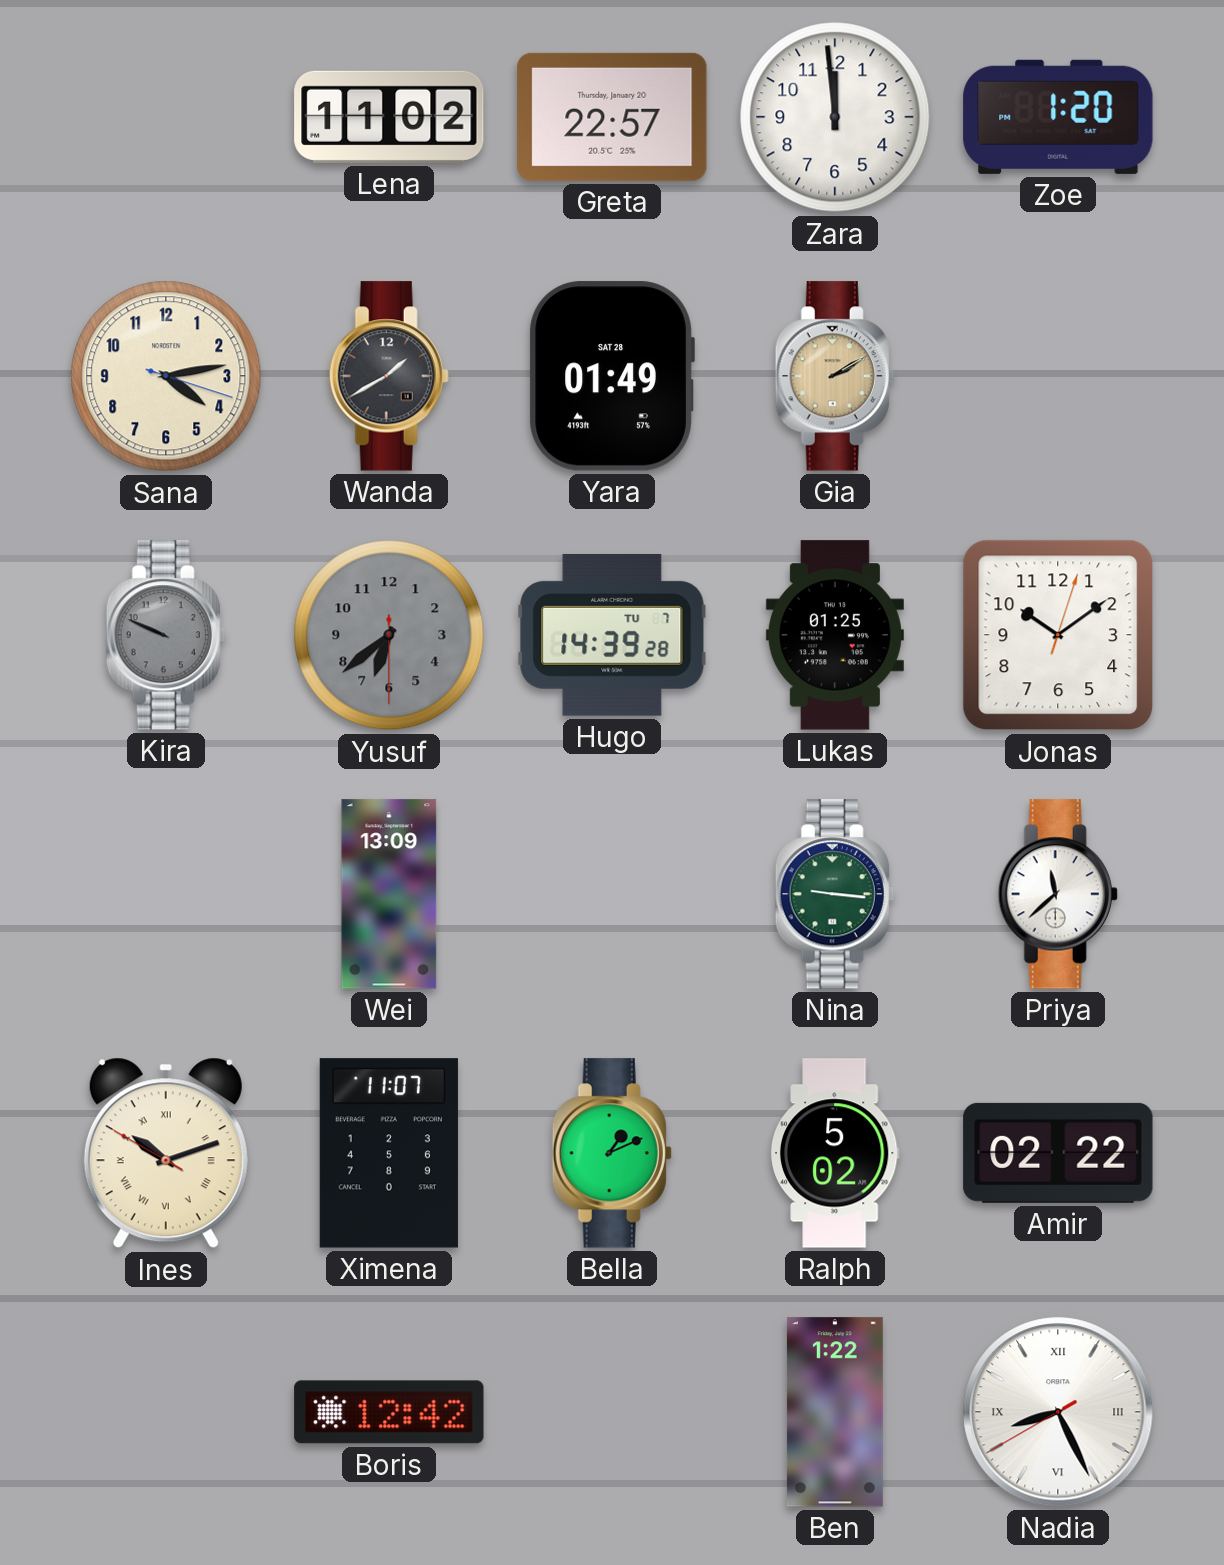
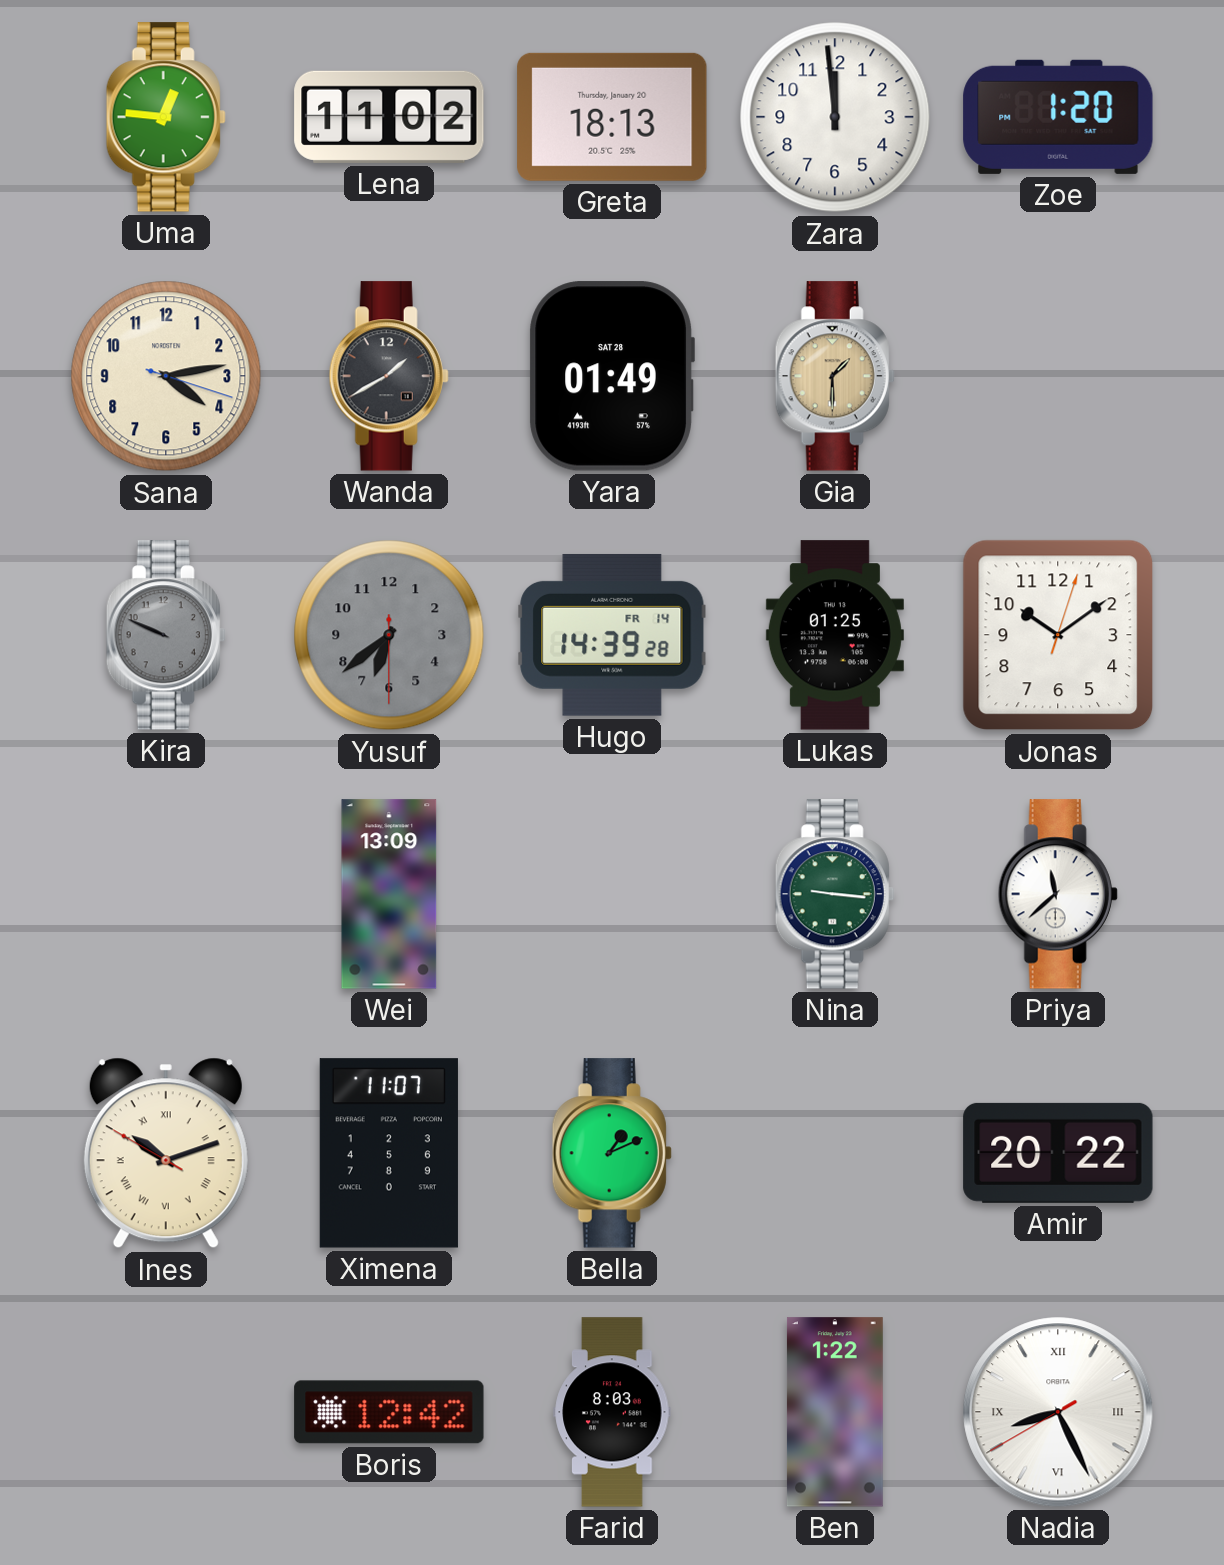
Uma: none -> 12:46 (166, 117)
Greta: 22:57 -> 18:13 (612, 117)
Gia: 2:10 -> 1:30 (835, 376)
Hugo date: TU 7 -> FR 14 (612, 635)
Ralph: 5:02 -> none (835, 1153)
Amir: 02:22 -> 20:22 (1058, 1153)
Farid: none -> 8:03 (612, 1412)
